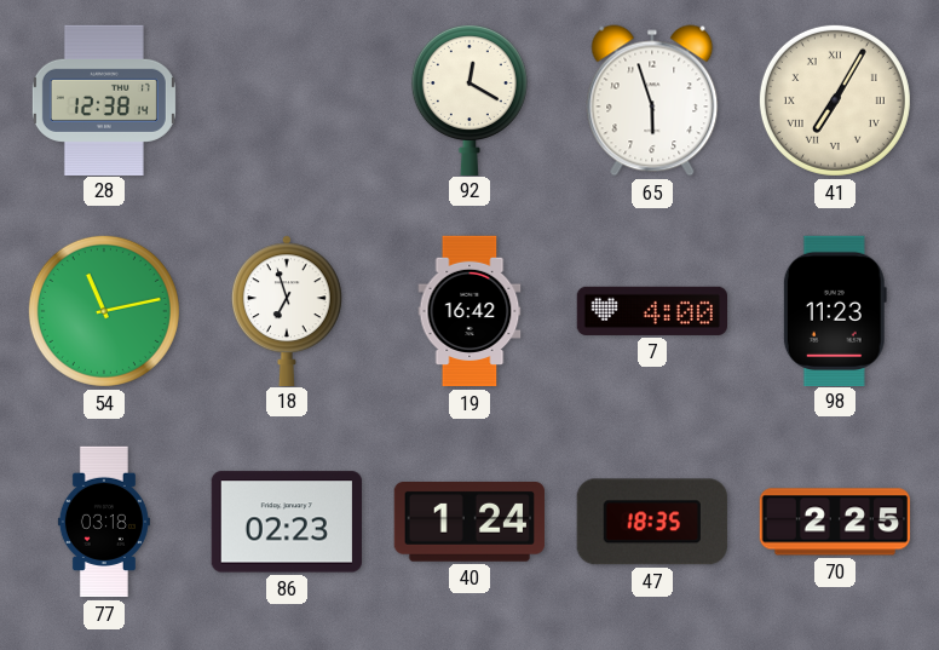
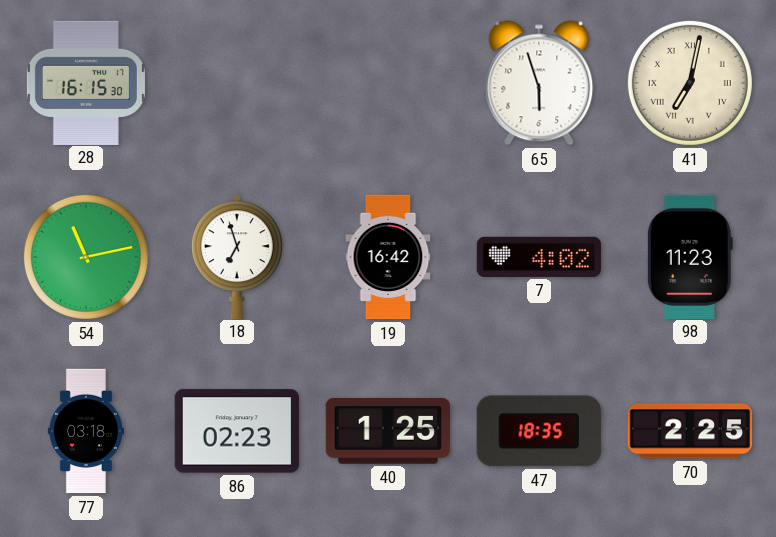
28: 12:38 -> 16:15 (86, 82)
92: 12:20 -> none (469, 100)
41: 7:05 -> 7:02 (690, 83)
7: 4:00 -> 4:02 (538, 257)
40: 1:24 -> 1:25 (388, 432)
